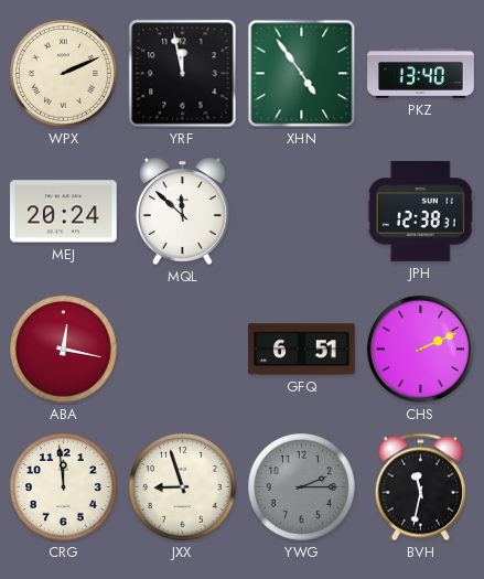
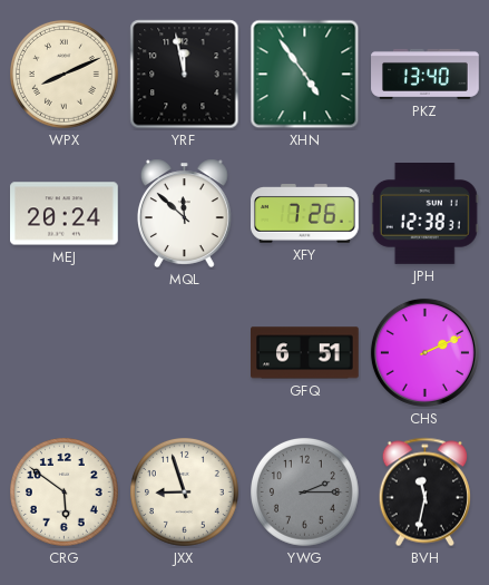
WPX: 2:11 -> 8:11 (65, 75)
XFY: none -> 7:26 (305, 214)
ABA: 12:17 -> none (64, 350)
CRG: 11:59 -> 5:51 (65, 493)
